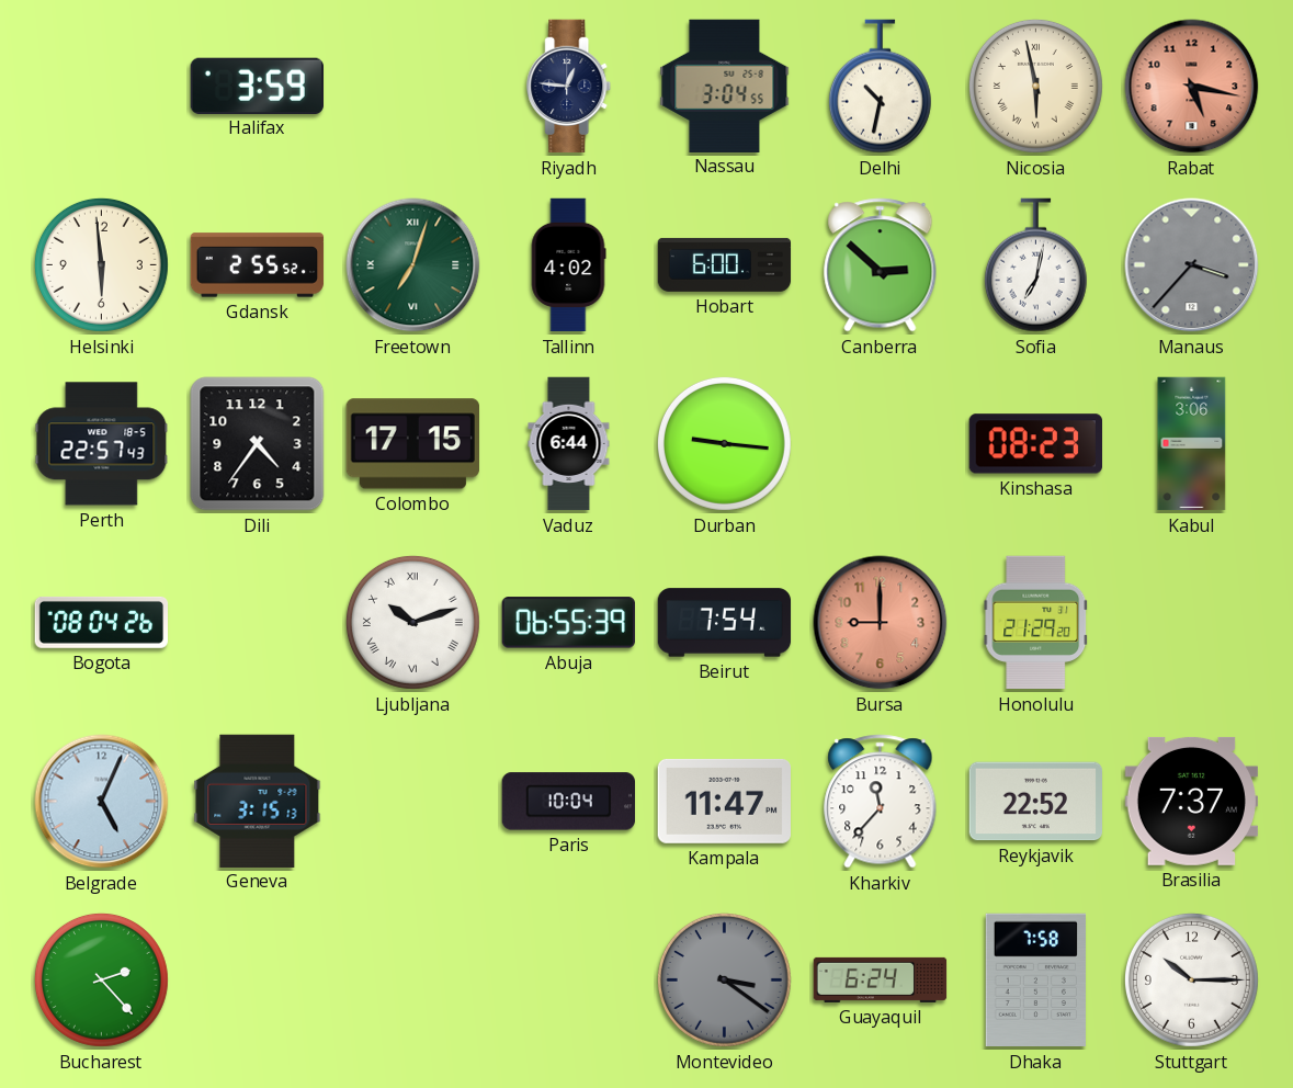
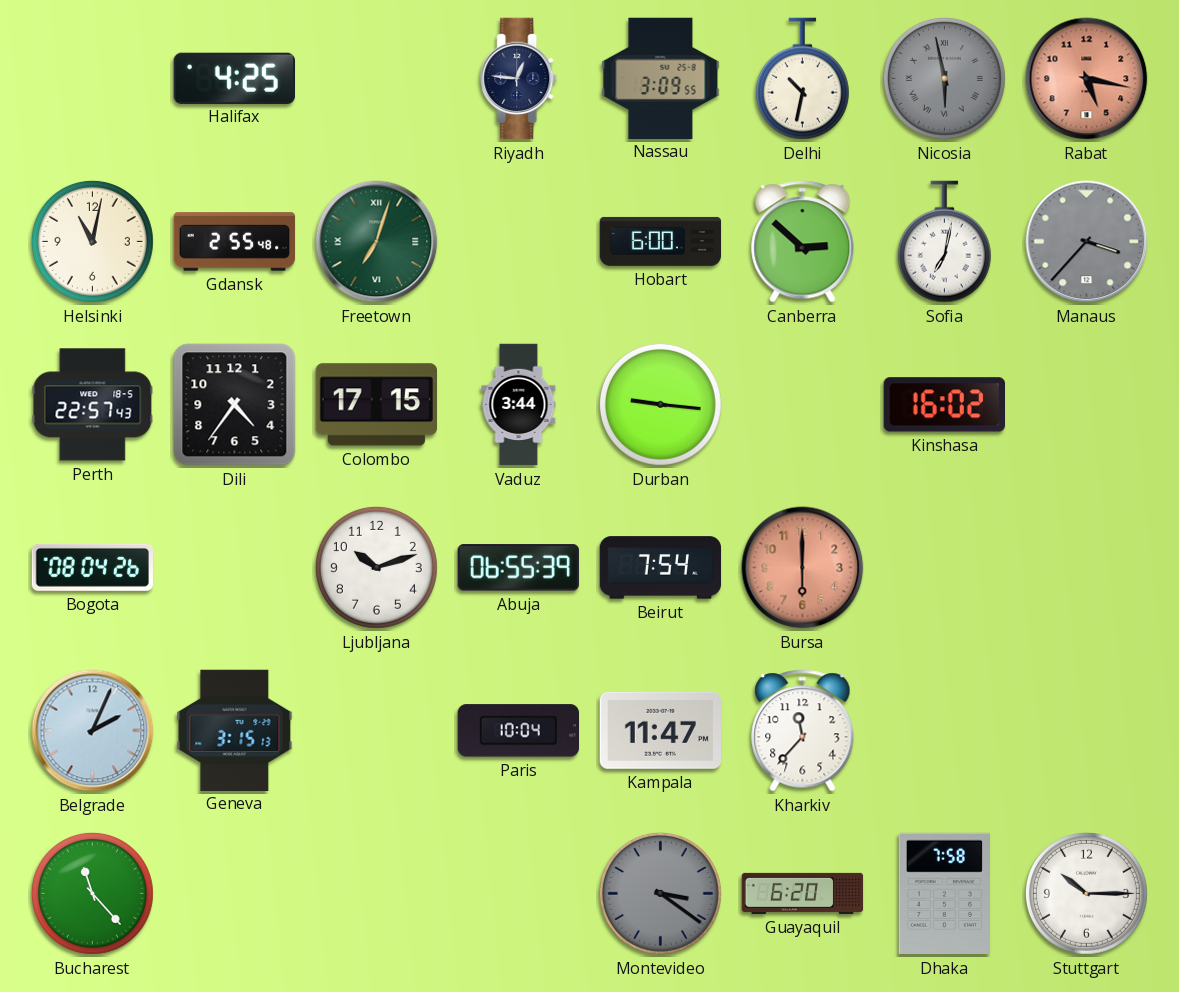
Halifax: 3:59 -> 4:25 (234, 78)
Nassau: 3:04 -> 3:09 (661, 78)
Nicosia dial: cream -> grey (944, 78)
Helsinki: 5:59 -> 11:02 (92, 241)
Gdansk: 2:55:52 -> 2:55:48 (235, 242)
Tallinn: 4:02 -> none (568, 265)
Vaduz: 6:44 -> 3:44 (519, 405)
Kinshasa: 08:23 -> 16:02 (944, 405)
Kabul: 3:06 -> none (1192, 444)
Ljubljana numerals: Roman -> Arabic (376, 567)
Bursa: 9:00 -> 6:00 (803, 568)
Honolulu: 21:29 -> none (1036, 623)
Belgrade: 5:04 -> 2:04 (93, 731)
Reykjavik: 22:52 -> none (1036, 802)
Brasilia: 7:37 -> none (1191, 801)
Bucharest: 2:23 -> 11:23 (92, 893)
Guayaquil: 6:24 -> 6:20 (803, 893)
